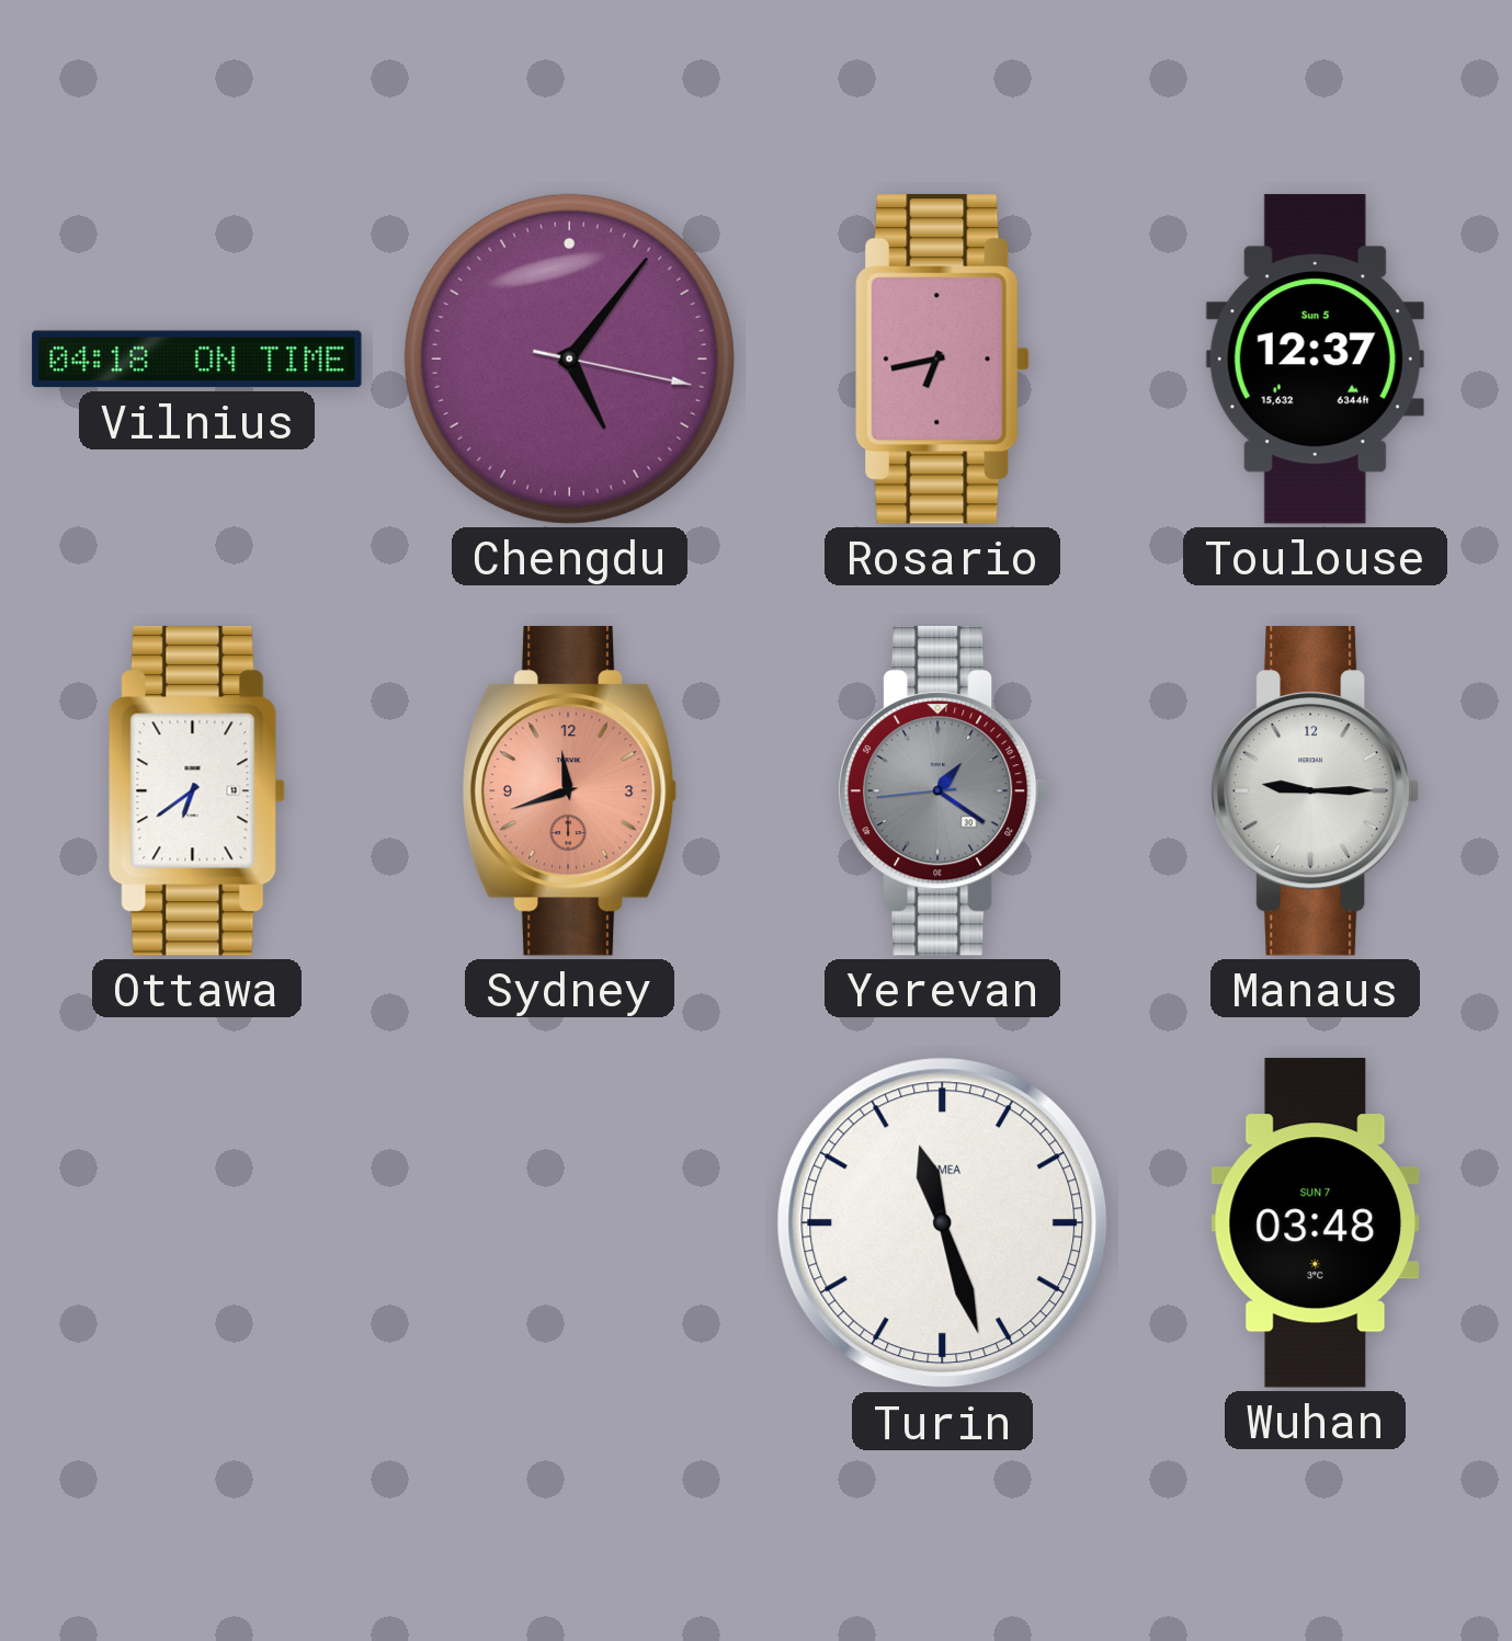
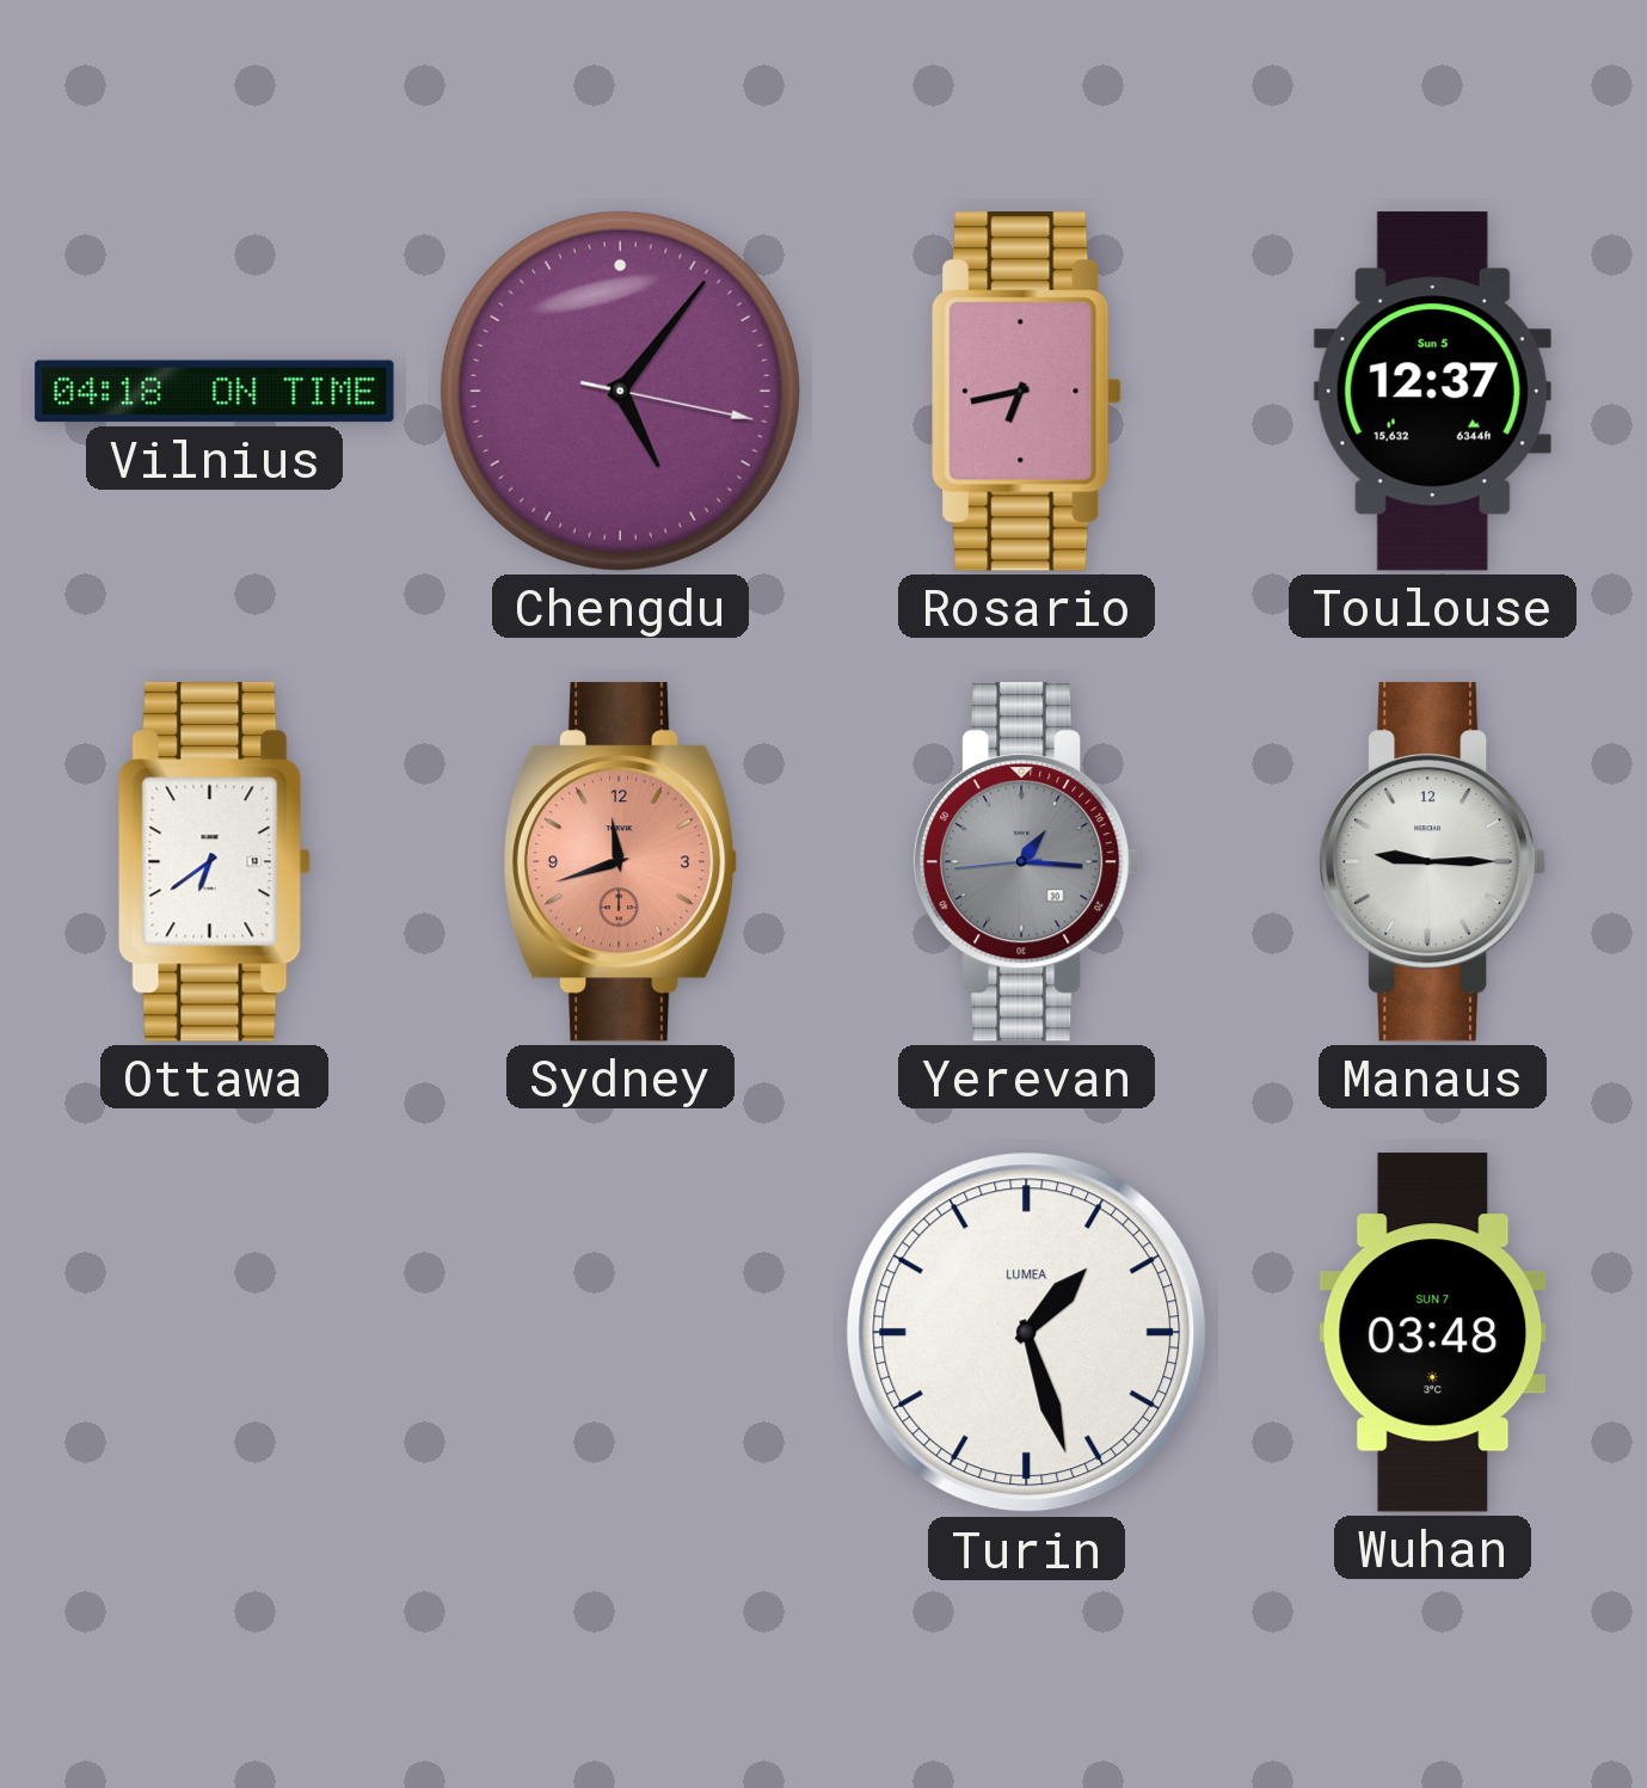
Yerevan: 1:20 -> 1:15 (1026, 862)
Turin: 11:27 -> 1:27 (1027, 1333)
